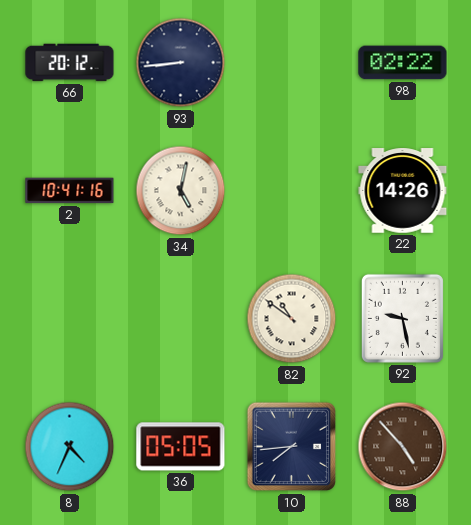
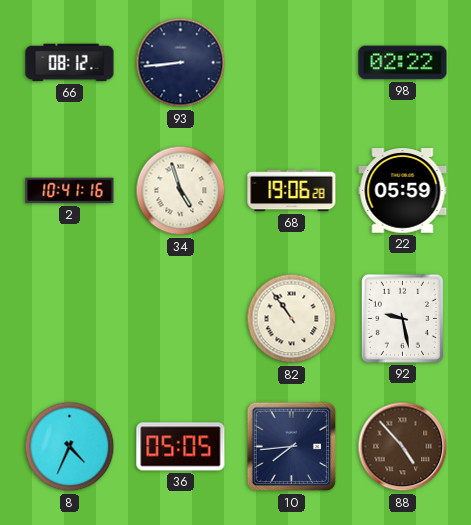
66: 20:12 -> 08:12 (70, 63)
34: 5:02 -> 4:57 (181, 191)
68: none -> 19:06 (292, 191)
22: 14:26 -> 05:59 (403, 191)
82: 10:51 -> 10:54 (292, 319)
